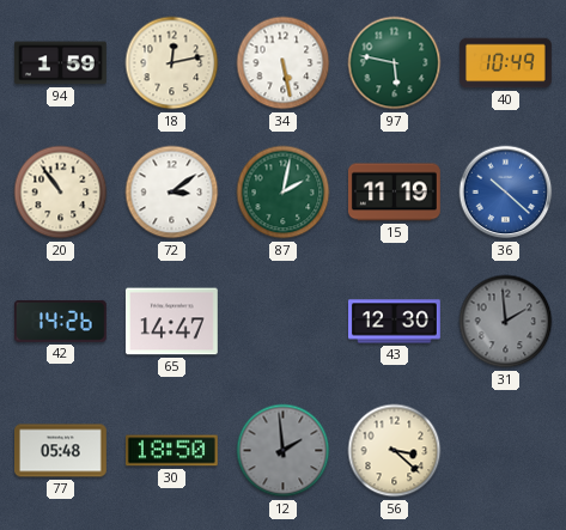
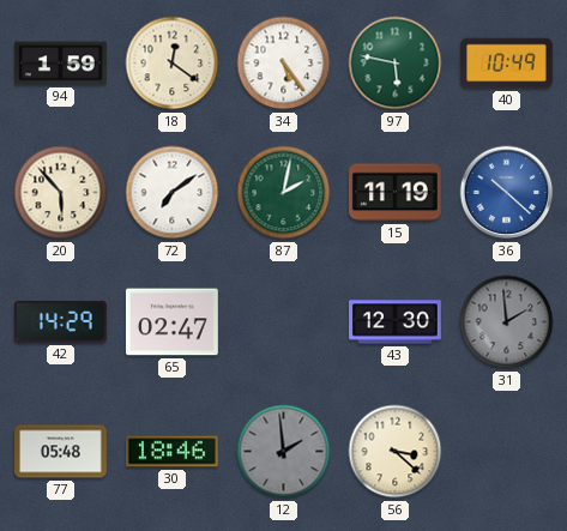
18: 12:13 -> 12:21 (173, 64)
34: 5:28 -> 5:24 (284, 64)
20: 10:54 -> 5:53 (61, 193)
72: 3:09 -> 7:09 (173, 193)
42: 14:26 -> 14:29 (60, 321)
65: 14:47 -> 02:47 (171, 322)
30: 18:50 -> 18:46 (171, 452)
